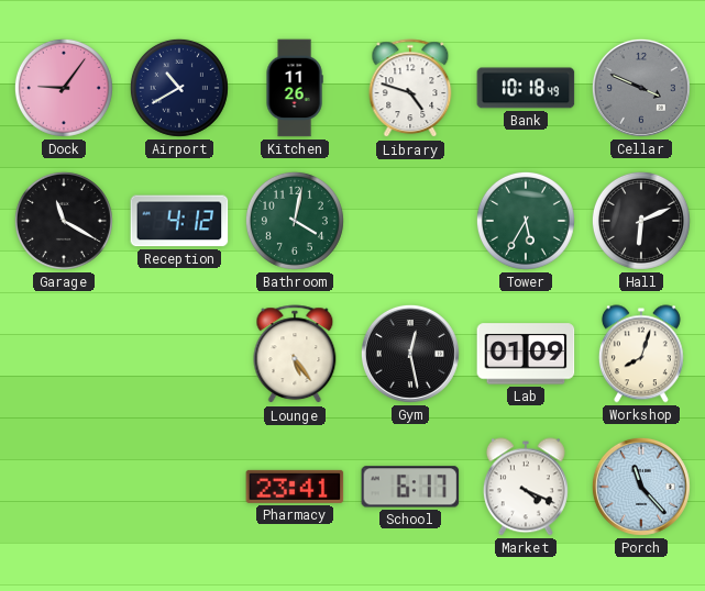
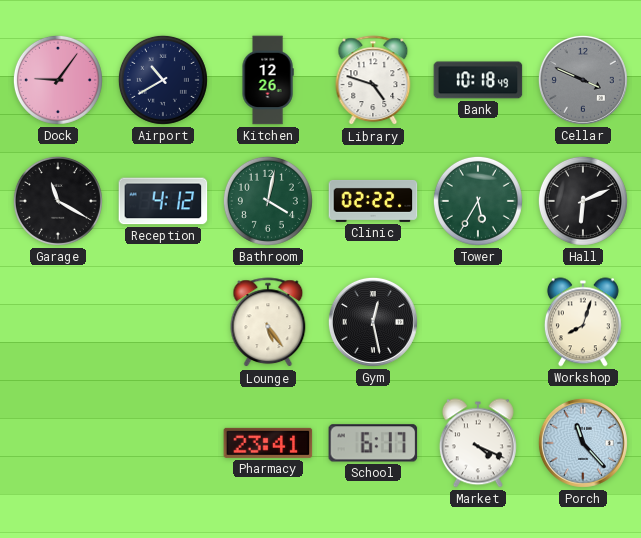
Kitchen: 11:26 -> 12:26 (268, 80)
Clinic: none -> 02:22 (373, 201)
Lab: 01:09 -> none (526, 354)
